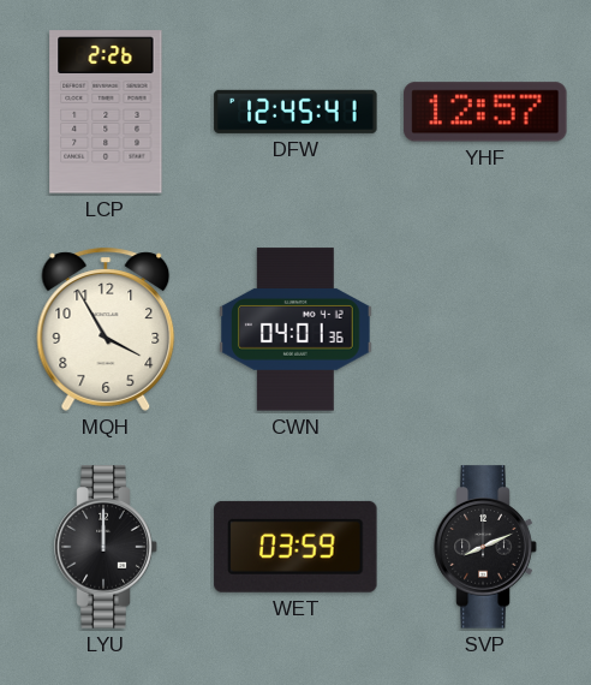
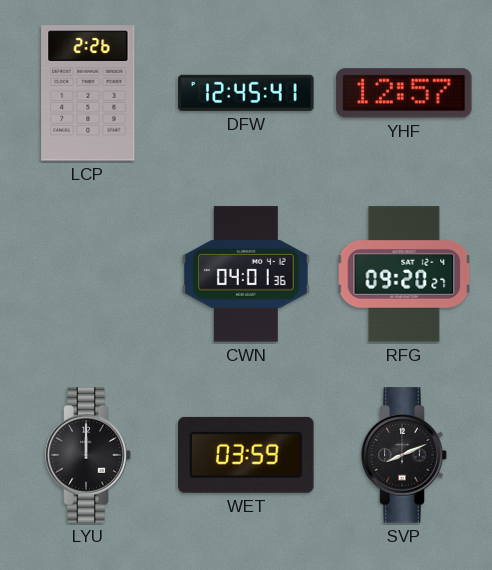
MQH: 3:55 -> none (106, 329)
RFG: none -> 09:20 (404, 274)
